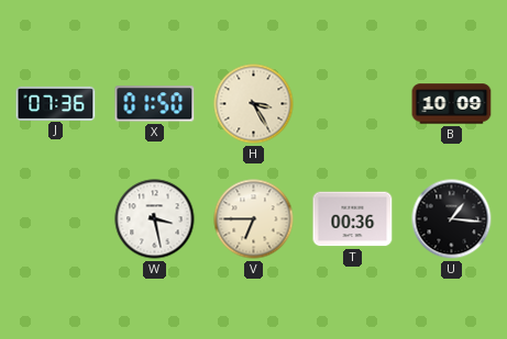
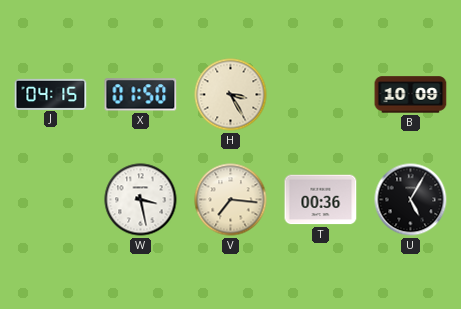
J: 07:36 -> 04:15 (51, 94)
V: 6:45 -> 7:16 (231, 200)
U: 1:16 -> 5:05 (411, 200)
